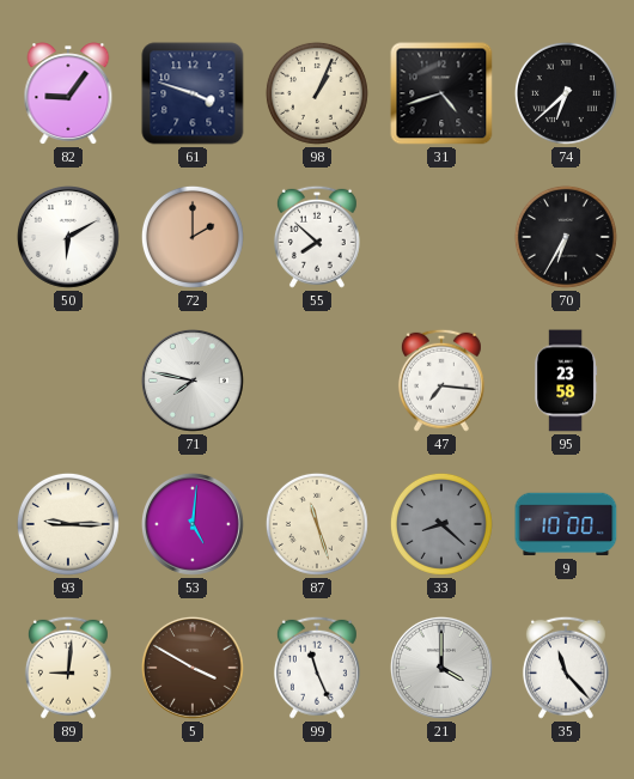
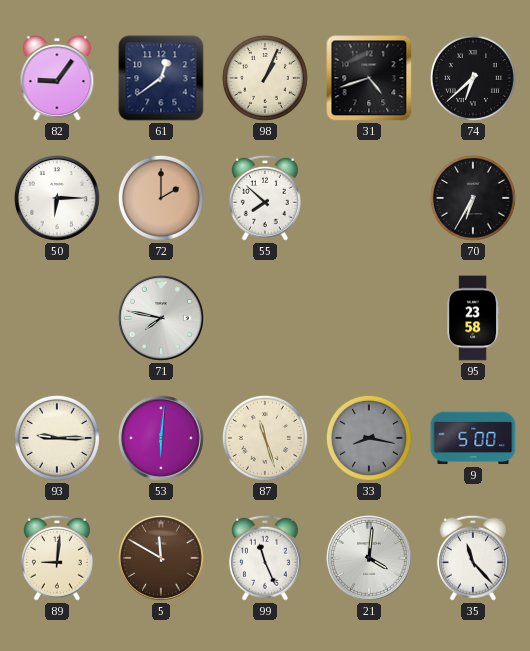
61: 3:48 -> 12:39 (161, 78)
50: 6:10 -> 6:15 (58, 199)
47: 7:16 -> none (441, 381)
53: 5:01 -> 6:01 (162, 439)
33: 8:22 -> 8:17 (369, 438)
9: 10:00 -> 5:00 (473, 438)
5: 3:50 -> 11:50 (162, 559)
21: 4:00 -> 4:01 (370, 559)
